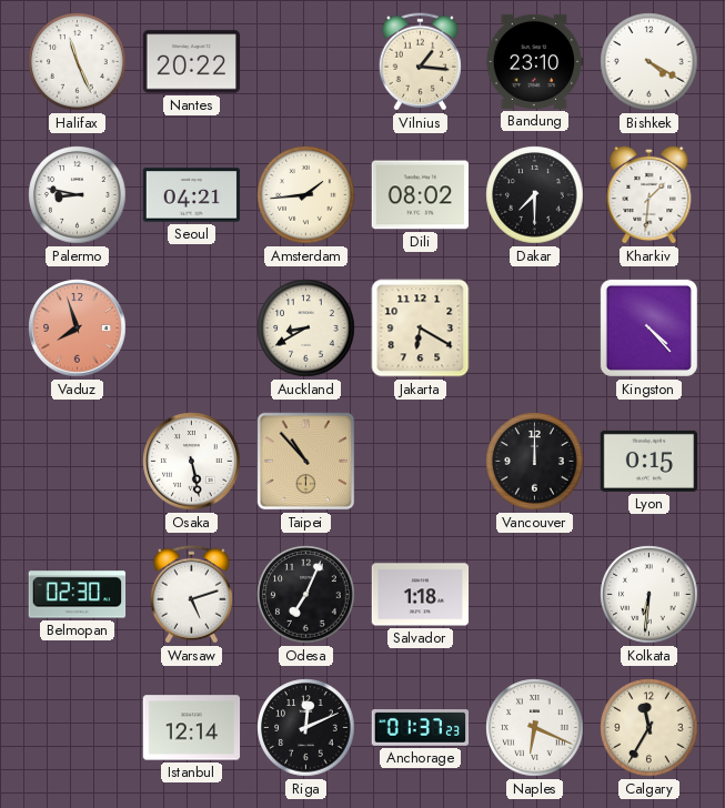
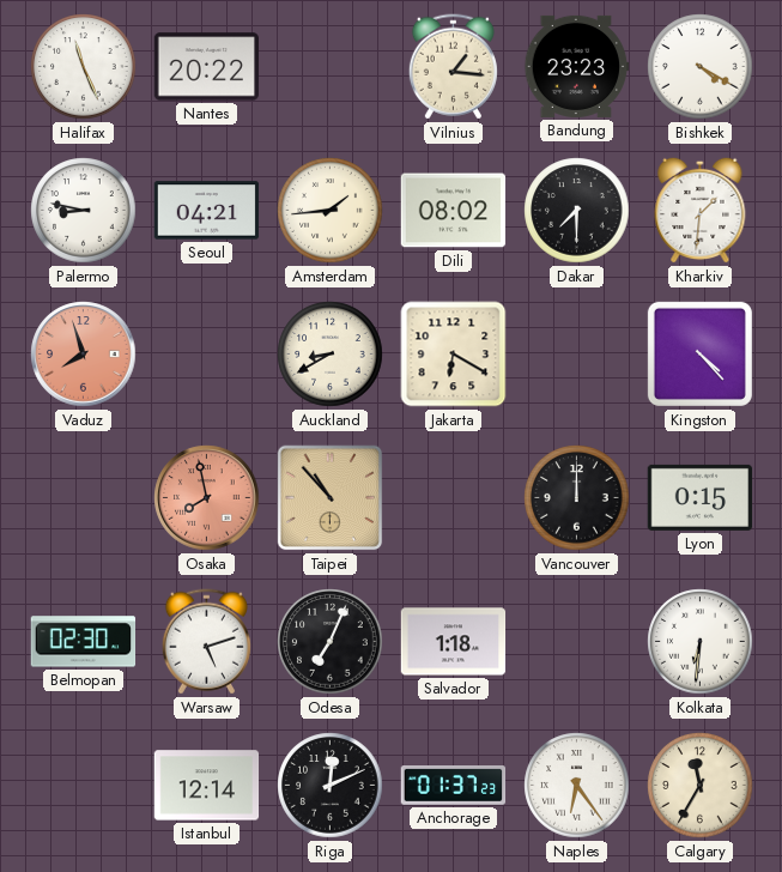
Bandung: 23:10 -> 23:23 (577, 66)
Osaka: 5:28 -> 7:58 (207, 498)
Osaka dial: white -> salmon (207, 498)
Naples: 6:19 -> 6:24 (577, 786)
